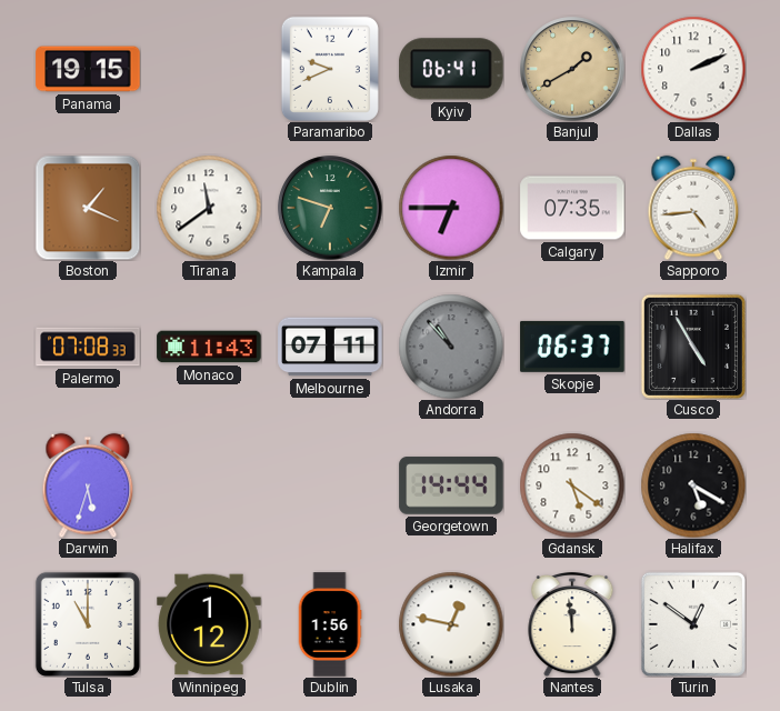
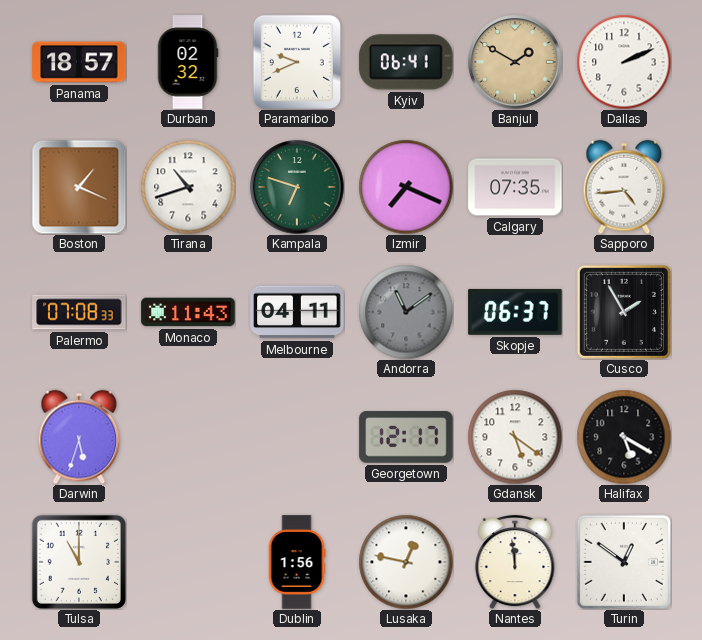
Panama: 19:15 -> 18:57 (79, 62)
Durban: none -> 02:32 (188, 62)
Banjul: 1:40 -> 1:50 (515, 62)
Tirana: 11:39 -> 10:42 (188, 187)
Izmir: 6:45 -> 7:19 (406, 187)
Melbourne: 07:11 -> 04:11 (297, 312)
Andorra: 10:53 -> 11:09 (406, 312)
Cusco: 4:55 -> 1:55 (624, 312)
Georgetown: 14:44 -> 12:17 (406, 437)
Winnipeg: 1:12 -> none (209, 624)
